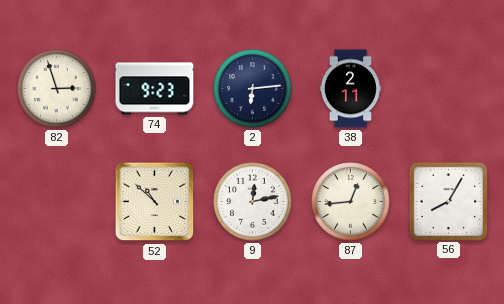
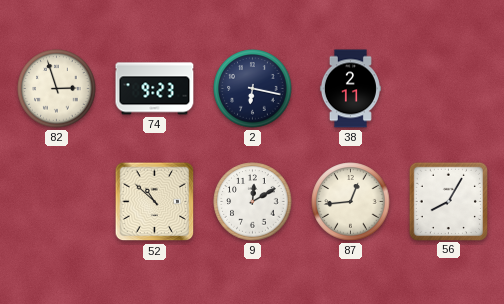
2: 6:14 -> 6:17 (253, 89)
9: 12:13 -> 12:10 (253, 202)
